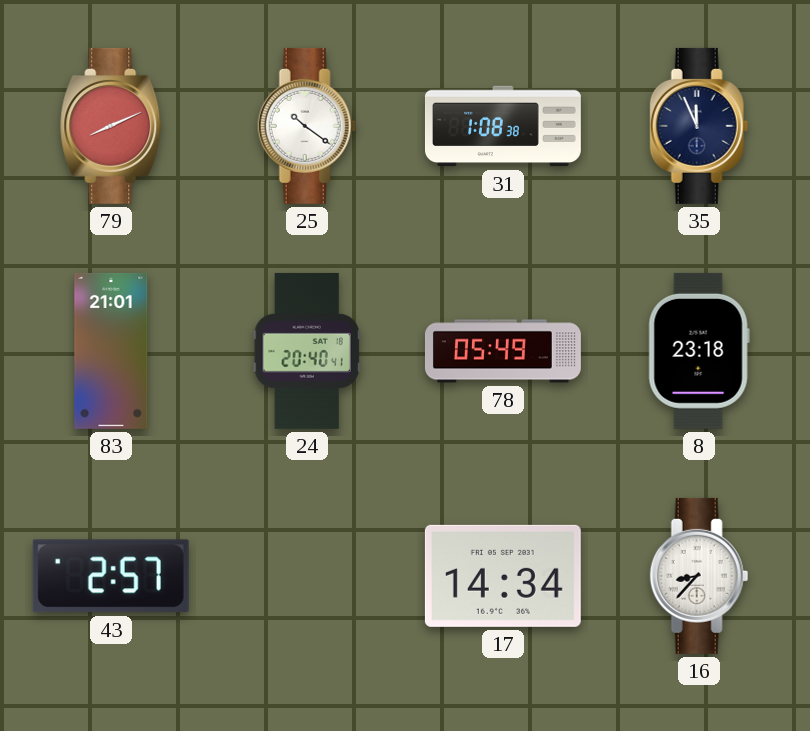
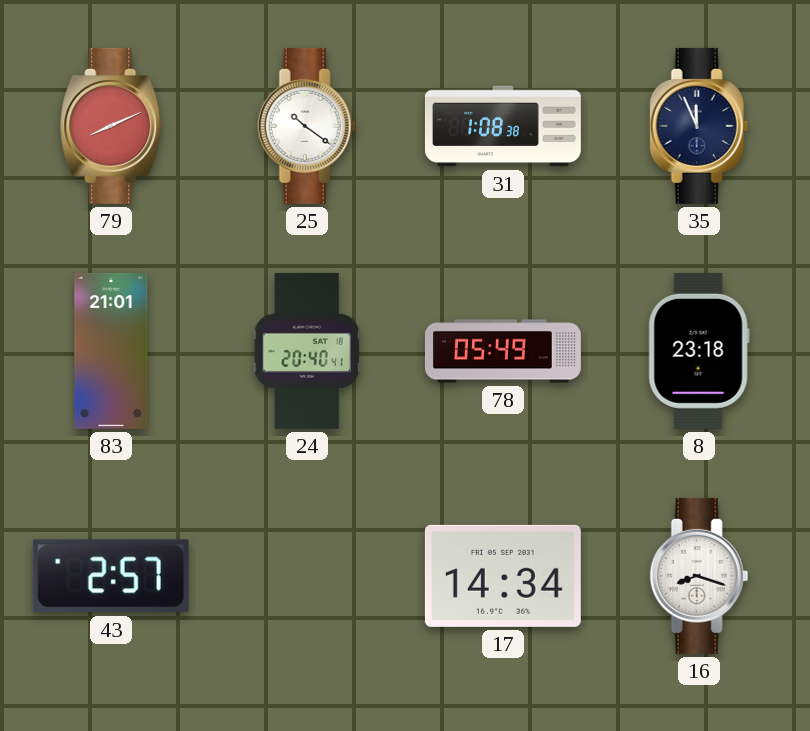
16: 8:37 -> 8:18 (699, 576)
